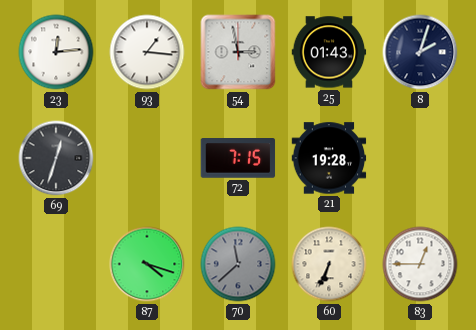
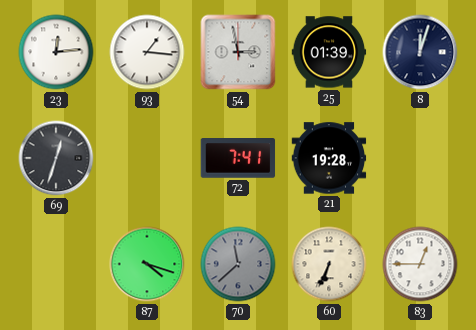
25: 01:43 -> 01:39 (329, 52)
8: 2:03 -> 12:03 (420, 52)
72: 7:15 -> 7:41 (238, 158)
